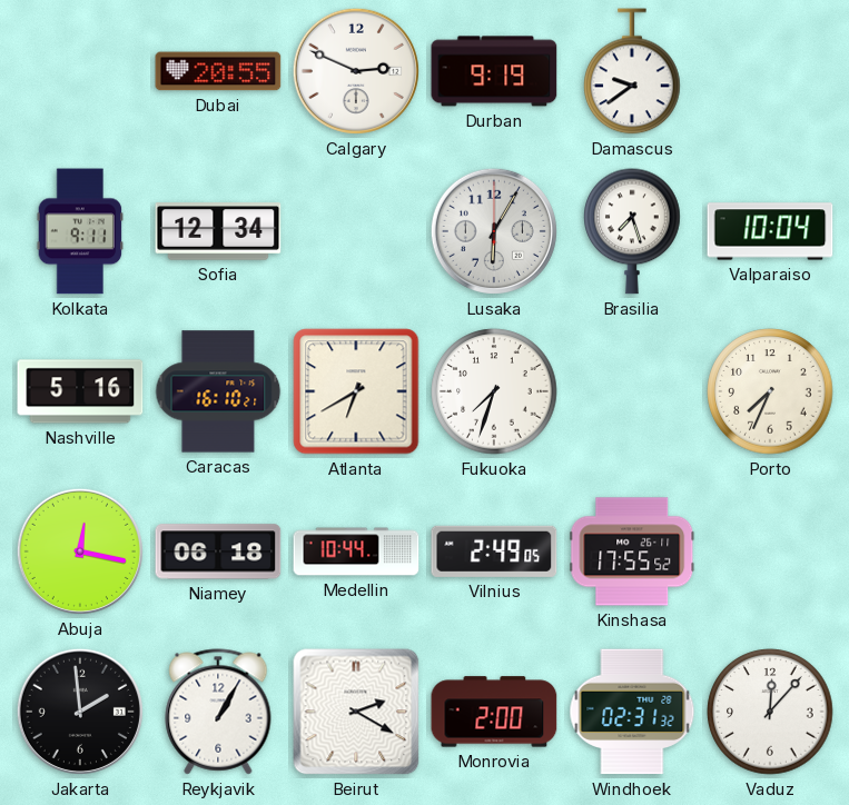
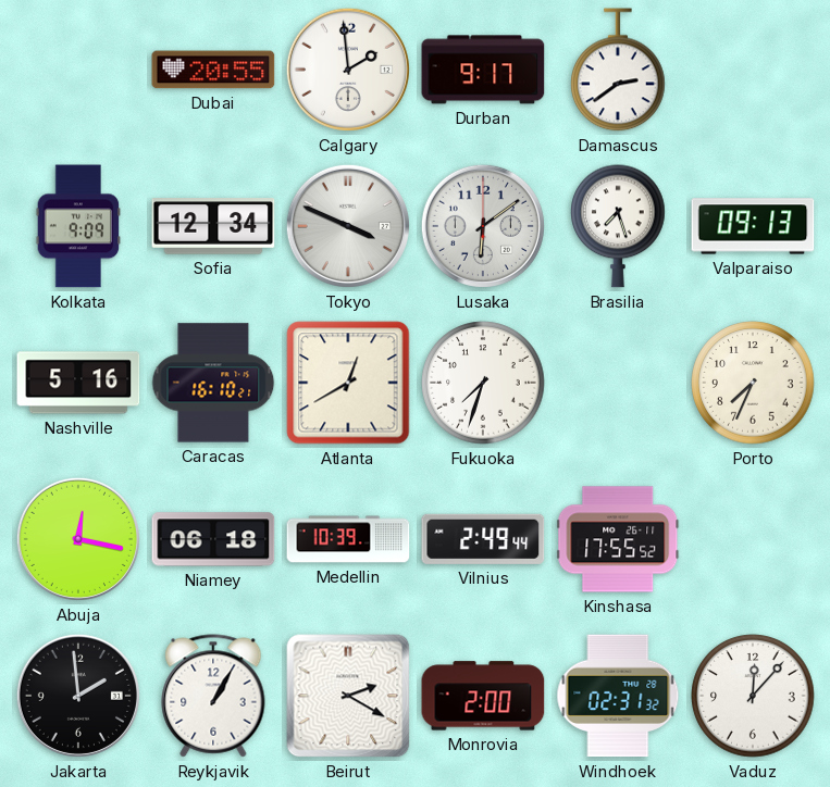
Calgary: 2:49 -> 1:59 (348, 70)
Durban: 9:19 -> 9:17 (483, 70)
Damascus: 9:39 -> 2:39 (618, 70)
Kolkata: 9:11 -> 9:09 (78, 226)
Tokyo: none -> 3:49 (348, 226)
Lusaka: 6:05 -> 6:09 (483, 226)
Valparaiso: 10:04 -> 09:13 (753, 226)
Atlanta: 6:40 -> 12:40 (348, 383)
Medellin: 10:44 -> 10:39 (348, 539)
Vilnius: 2:49:05 -> 2:49:44 (483, 539)
